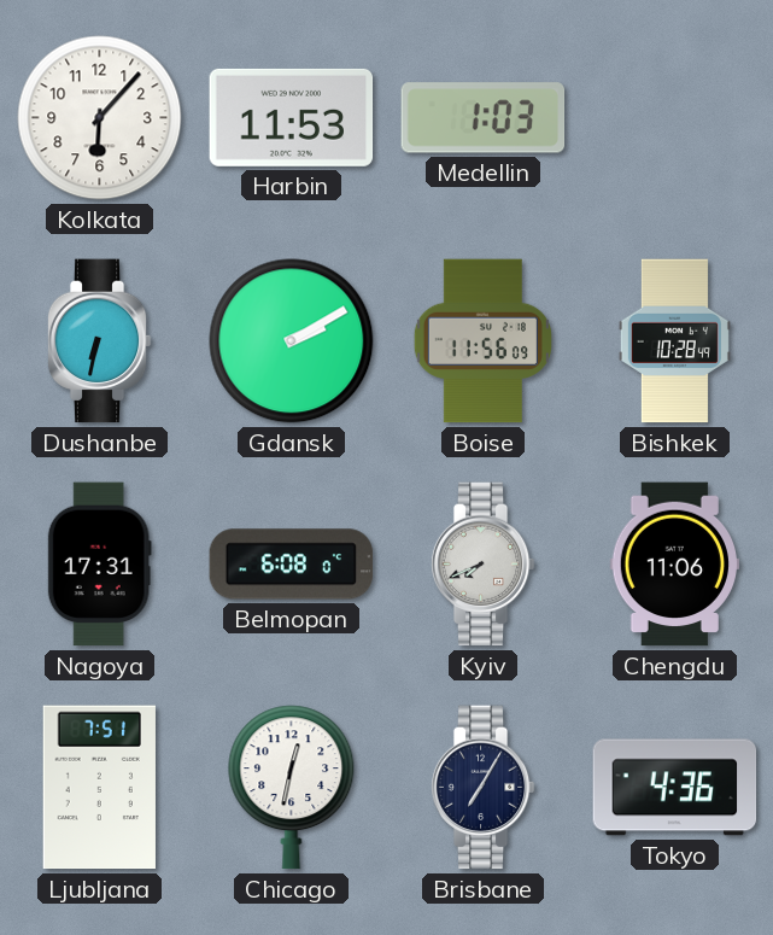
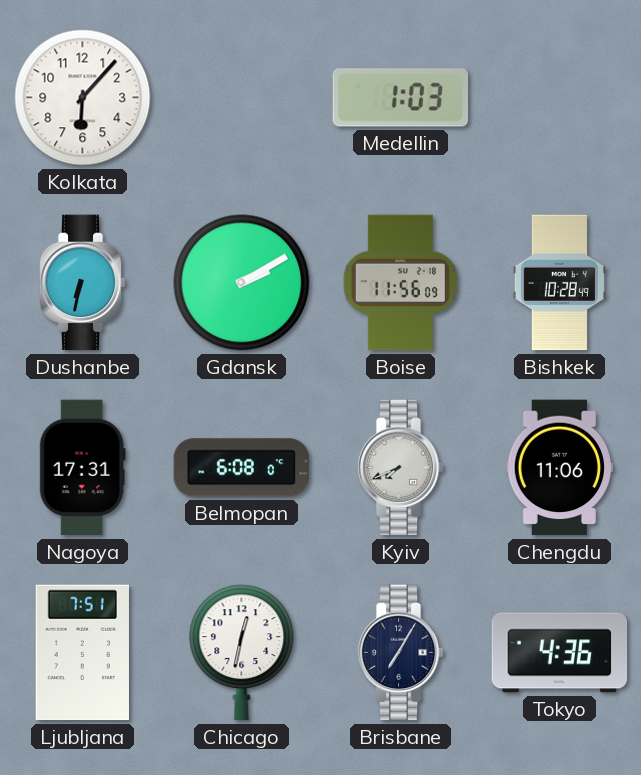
Harbin: 11:53 -> none (292, 117)
